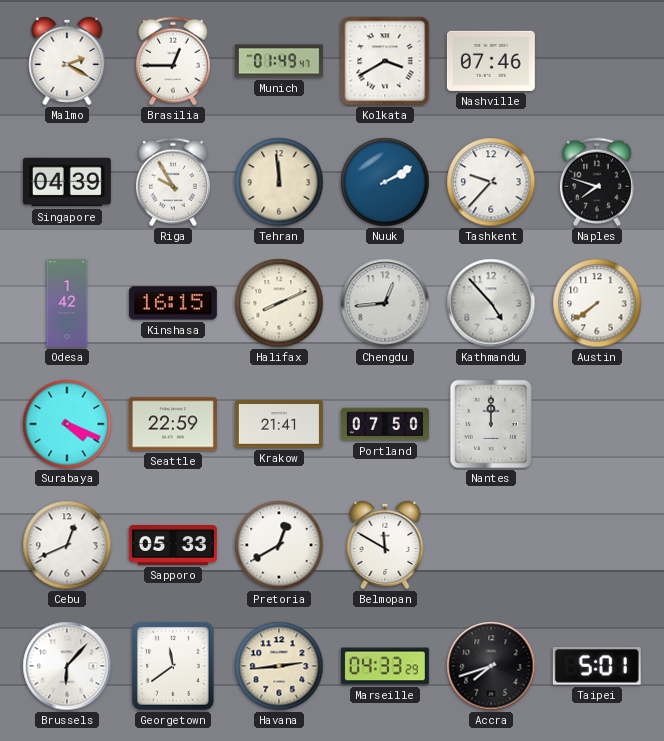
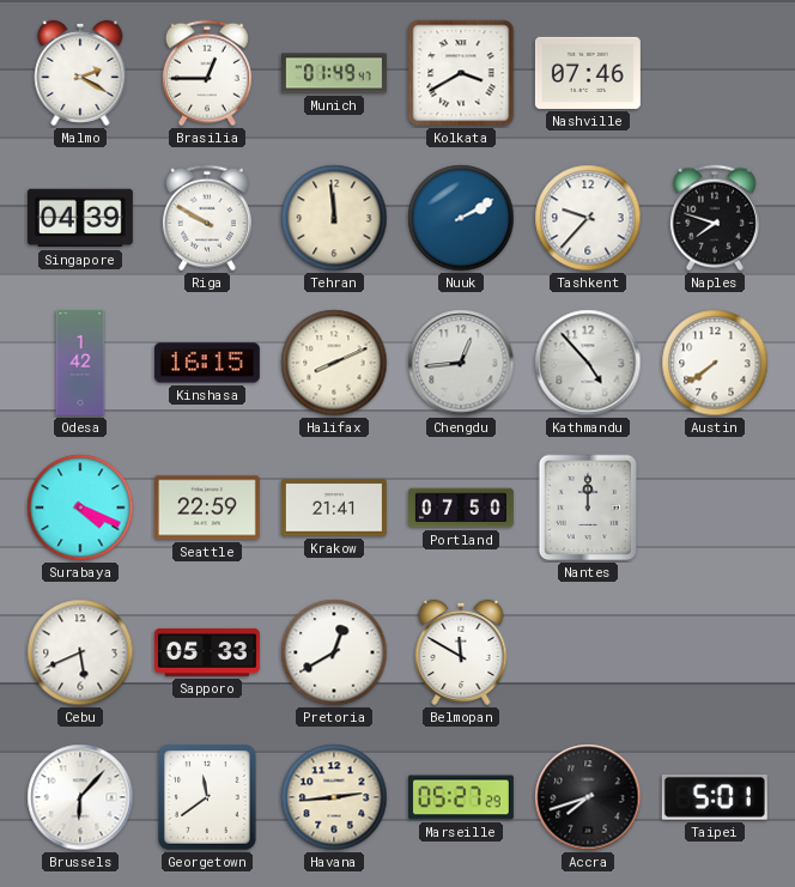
Riga: 9:55 -> 9:50 (207, 218)
Cebu: 12:41 -> 5:41 (80, 652)
Marseille: 04:33 -> 05:27 (461, 797)
